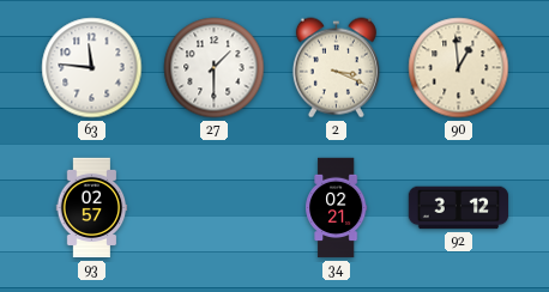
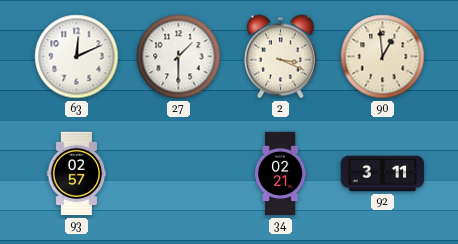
63: 11:46 -> 12:11 (77, 57)
92: 3:12 -> 3:11 (383, 174)
